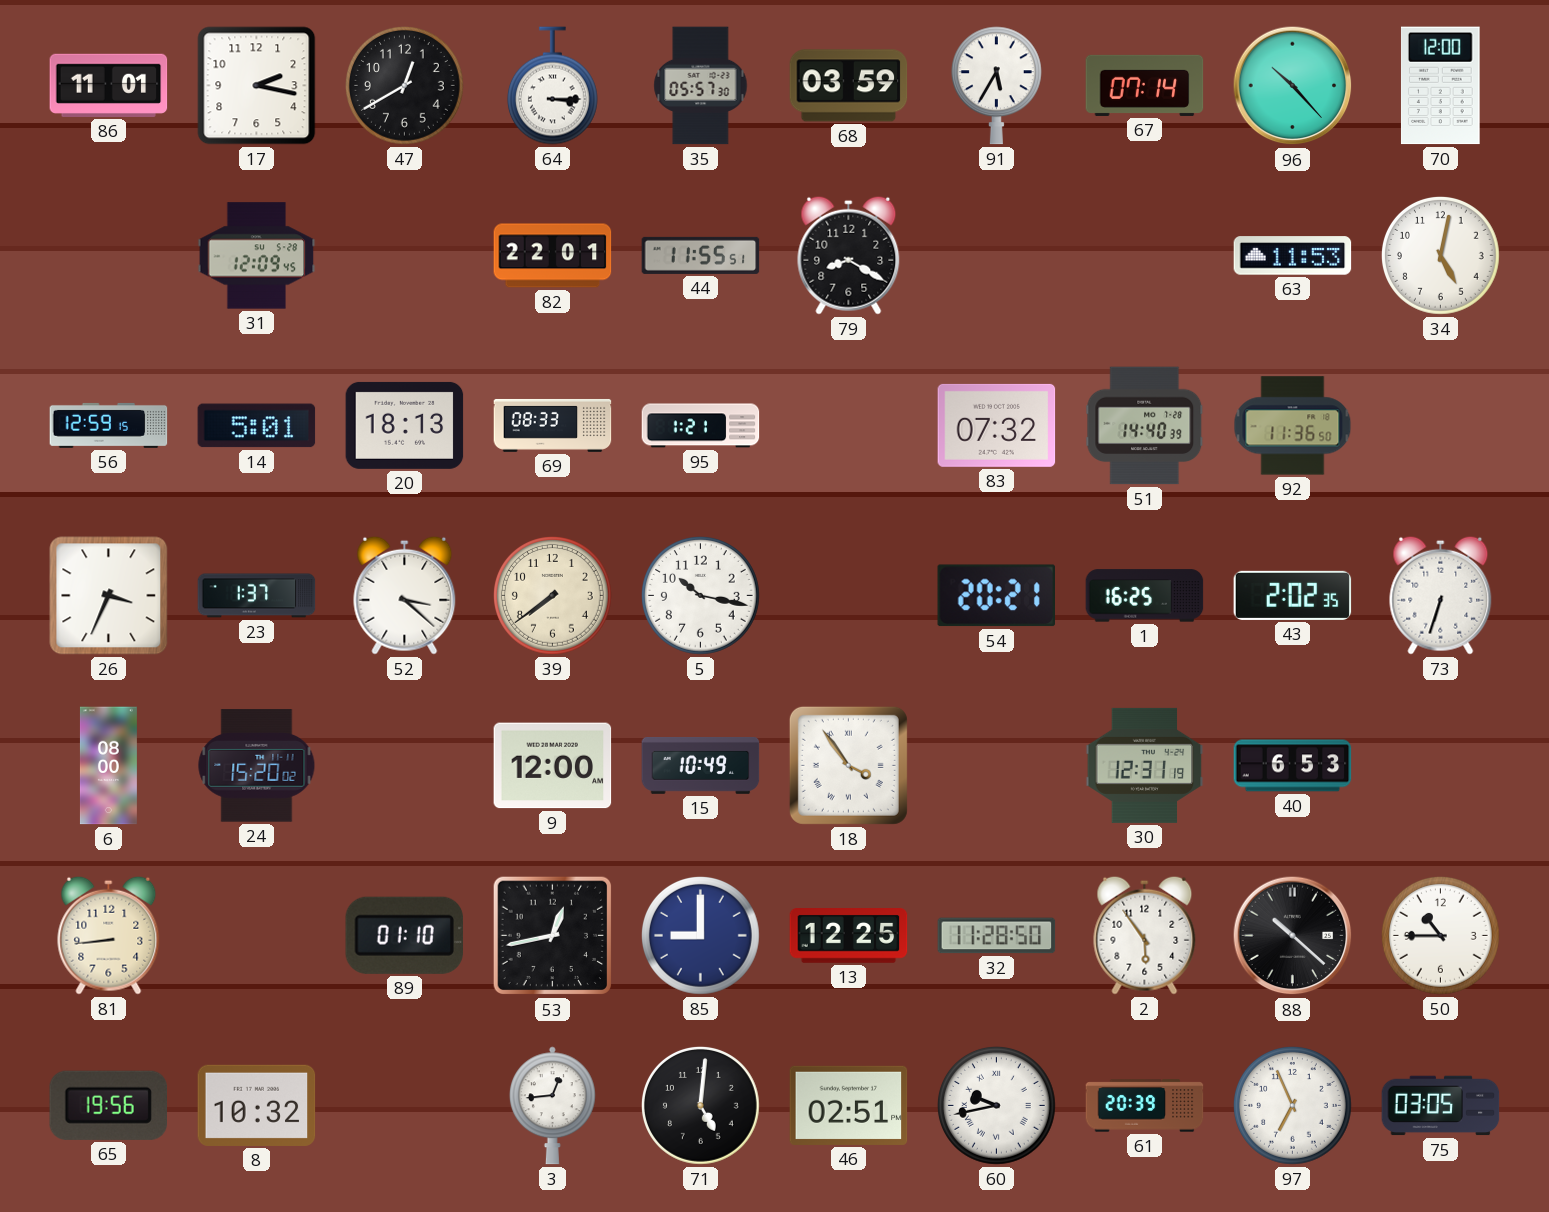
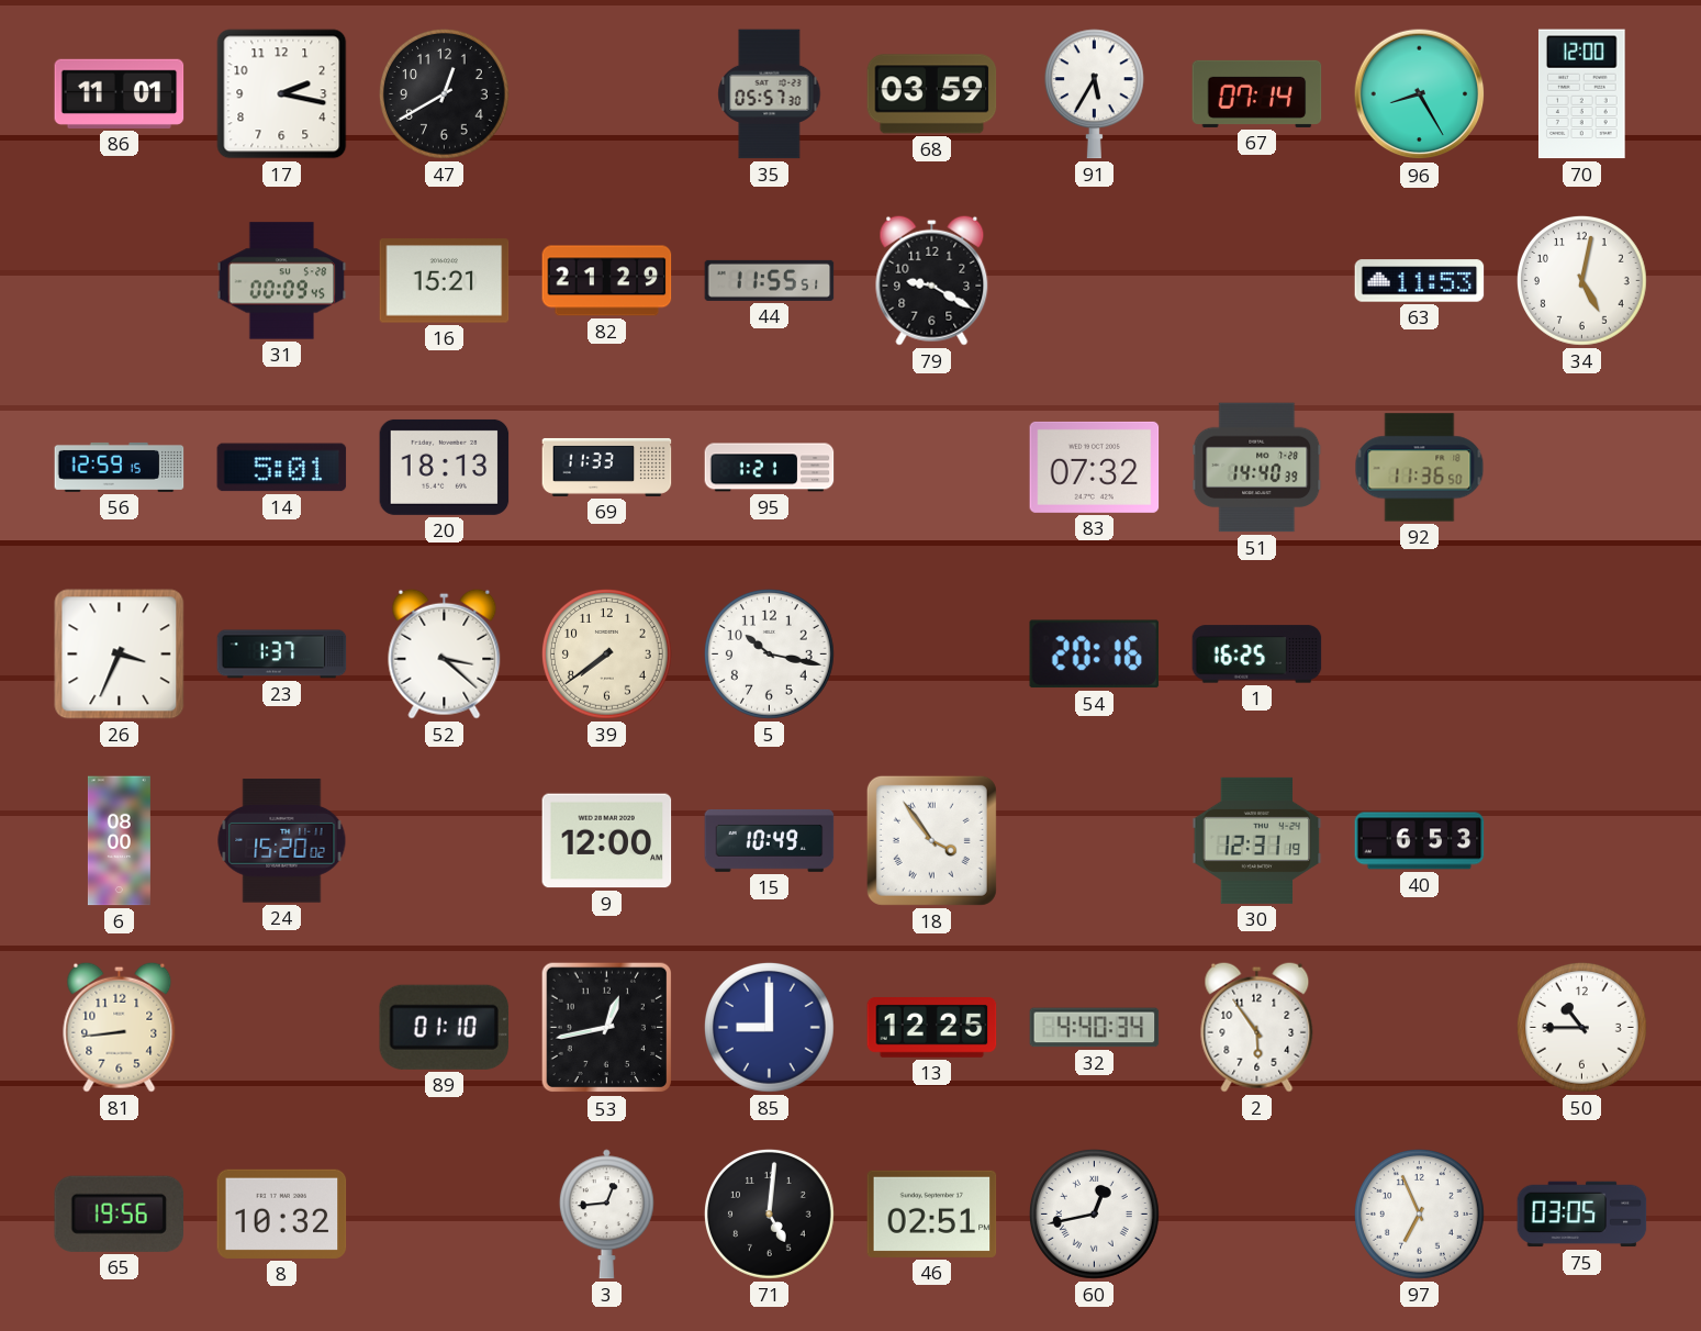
64: 3:15 -> none (552, 86)
96: 10:23 -> 8:25 (1420, 94)
31: 12:09 -> 00:09 (282, 281)
16: none -> 15:21 (445, 281)
82: 22:01 -> 21:29 (607, 281)
79: 8:20 -> 9:20 (932, 280)
69: 08:33 -> 11:33 (607, 467)
54: 20:21 -> 20:16 (1094, 655)
43: 2:02 -> none (1293, 595)
73: 6:33 -> none (1441, 595)
32: 11:28 -> 4:40 (1095, 1028)
88: 10:22 -> none (1293, 936)
60: 9:43 -> 12:43 (1095, 1215)
61: 20:39 -> none (1145, 1106)
